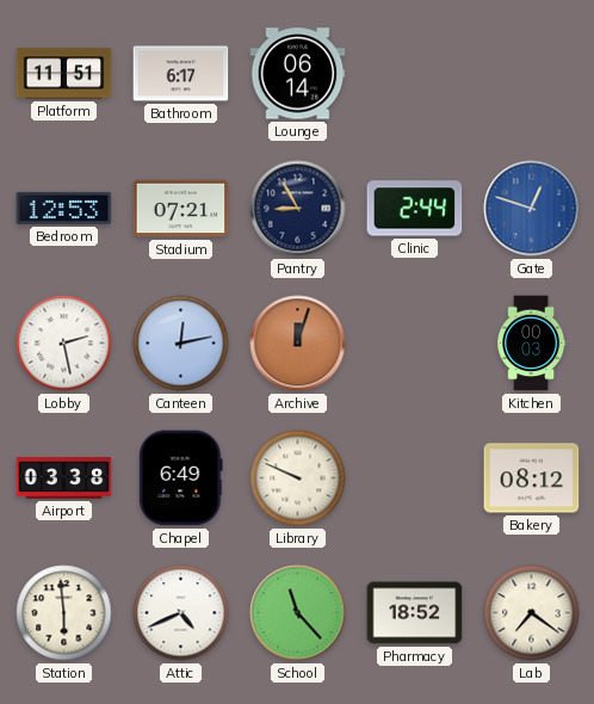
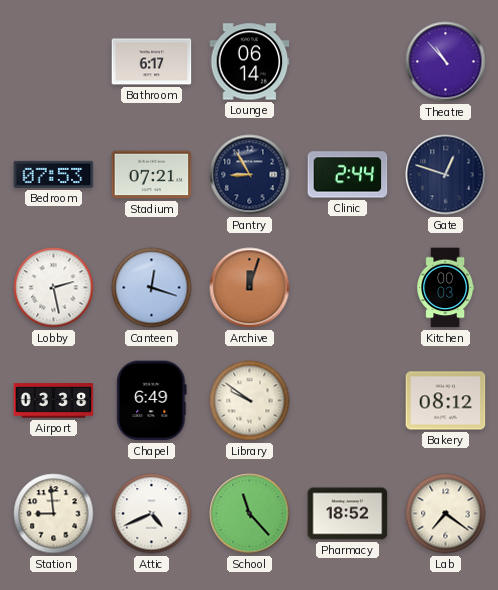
Platform: 11:51 -> none (64, 74)
Theatre: none -> 10:53 (446, 62)
Bedroom: 12:53 -> 07:53 (54, 174)
Gate dial: blue -> navy (446, 175)
Canteen: 12:13 -> 12:18 (152, 288)
Library: 9:49 -> 9:51 (250, 401)
Station: 5:59 -> 8:59 (54, 514)
